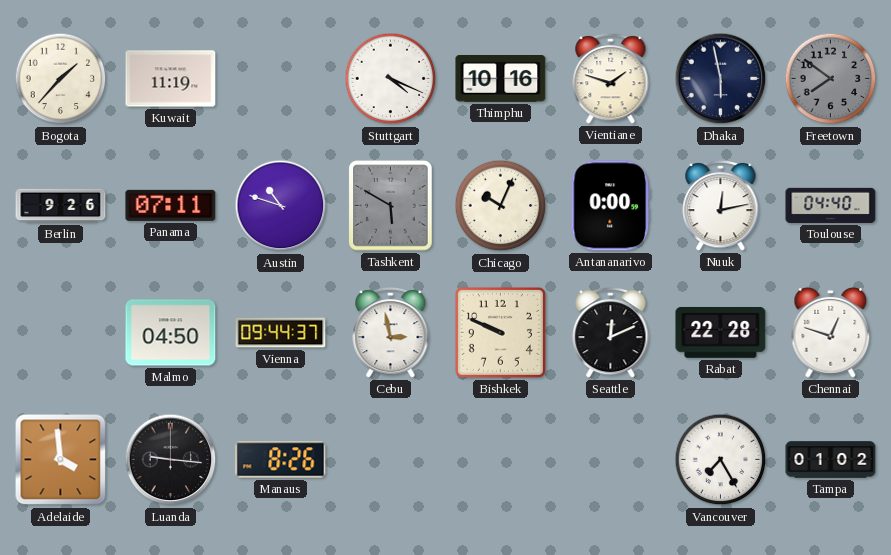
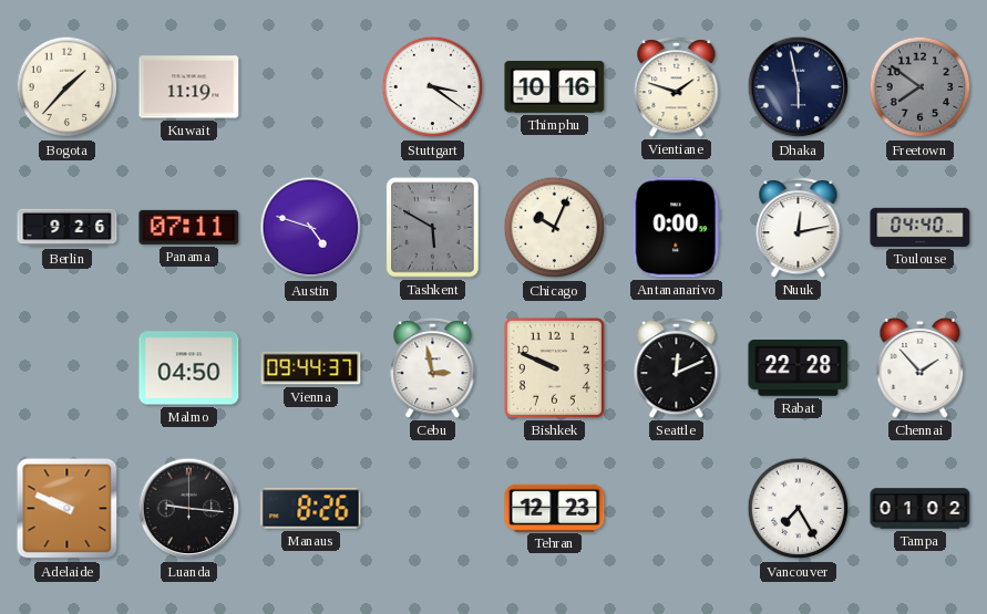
Stuttgart: 4:19 -> 3:21 (433, 87)
Austin: 10:48 -> 4:48 (311, 228)
Chennai: 12:48 -> 1:53 (921, 367)
Adelaide: 3:59 -> 9:49 (68, 509)
Tehran: none -> 12:23 (555, 508)
